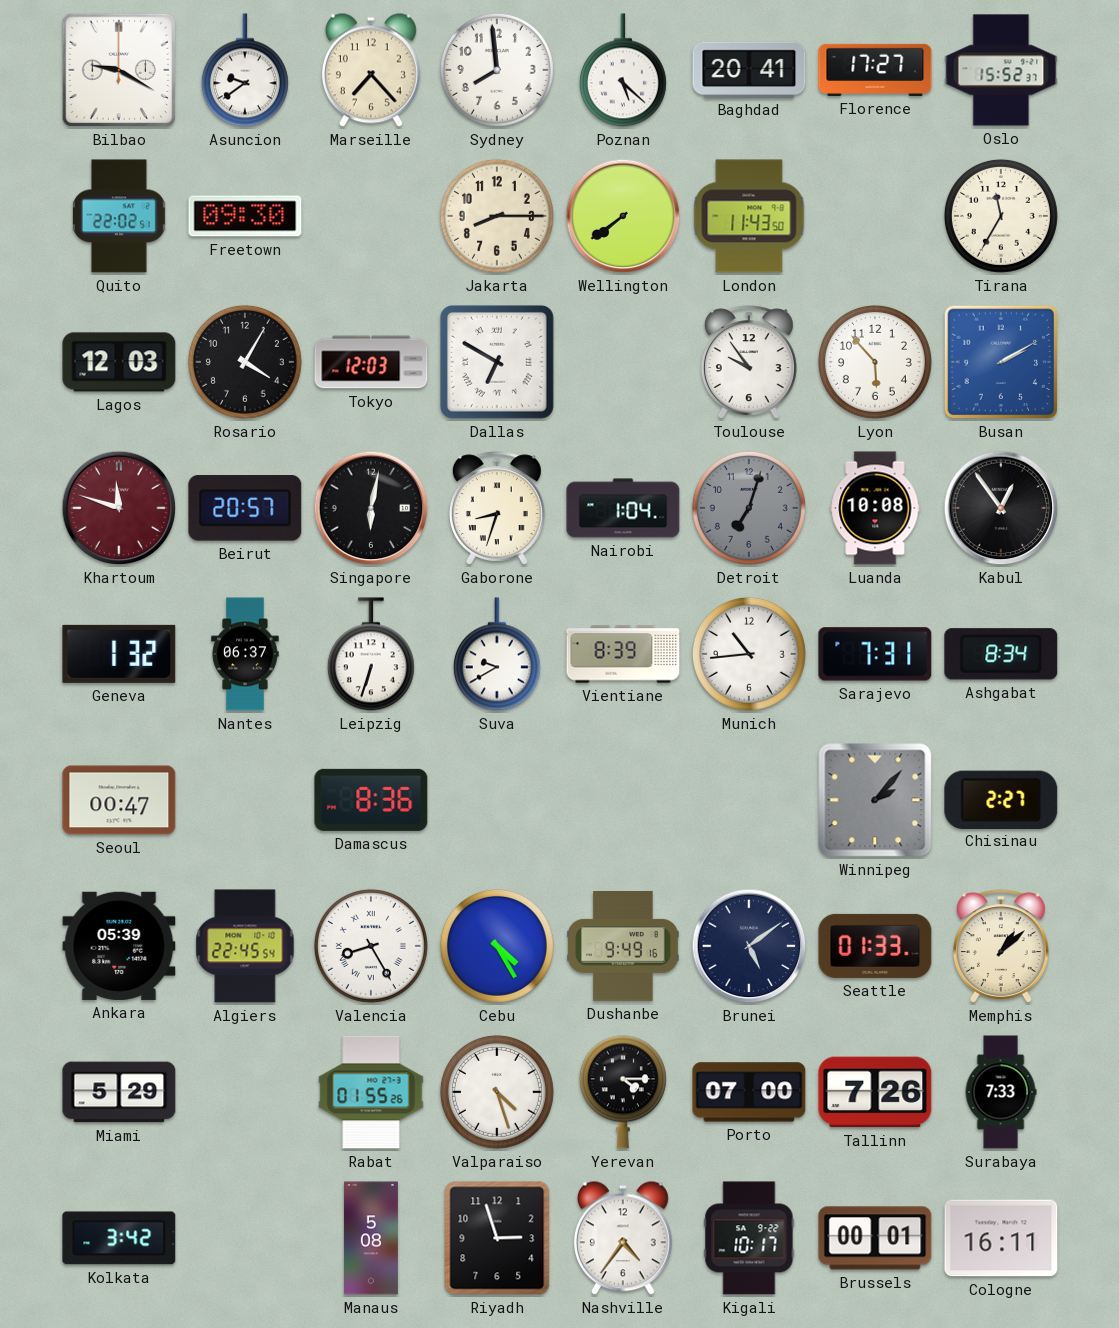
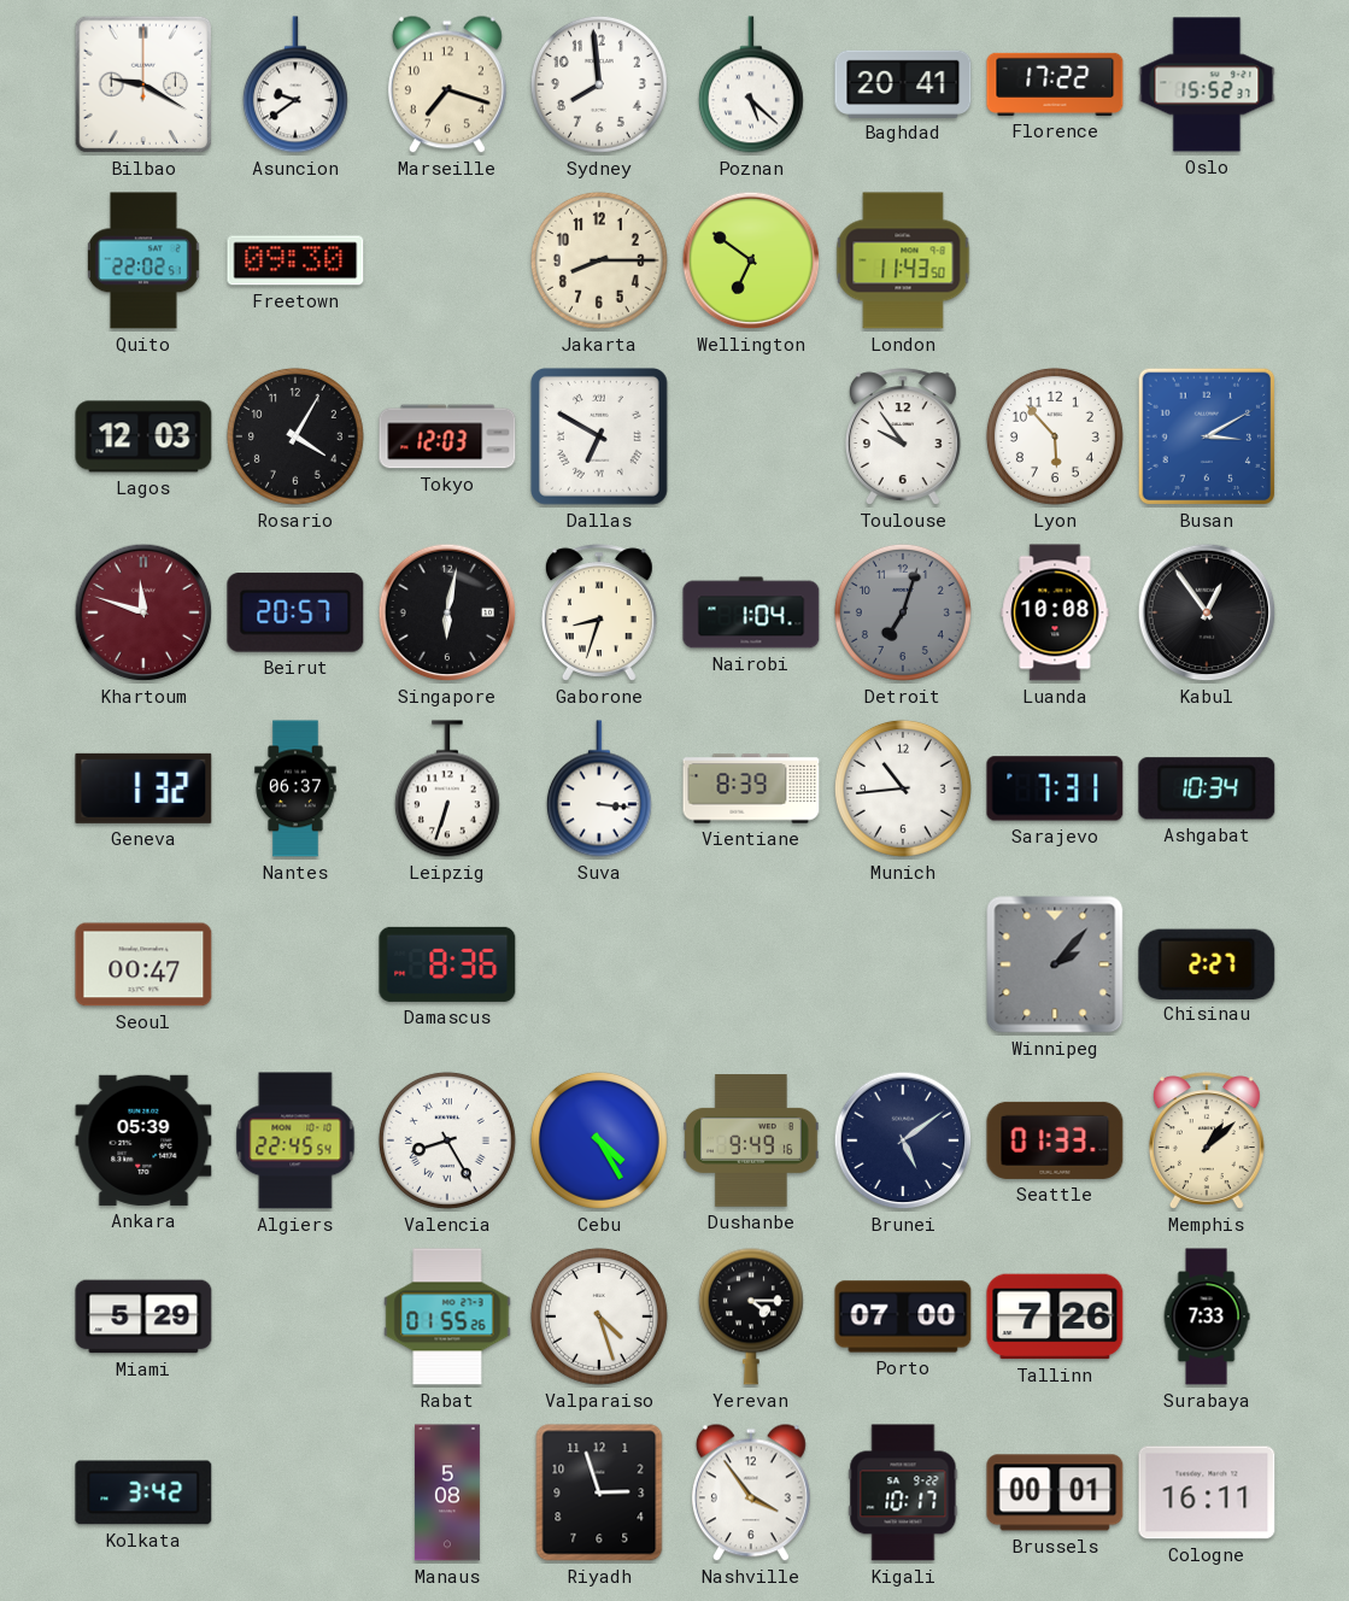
Marseille: 7:23 -> 7:18 (447, 84)
Florence: 17:27 -> 17:22 (1055, 84)
Wellington: 7:39 -> 6:51 (751, 260)
Tirana: 11:35 -> none (1001, 216)
Busan: 2:10 -> 3:10 (1207, 436)
Suva: 9:40 -> 3:16 (599, 788)
Ashgabat: 8:34 -> 10:34 (1207, 788)
Nashville: 4:36 -> 3:54 (751, 1492)
